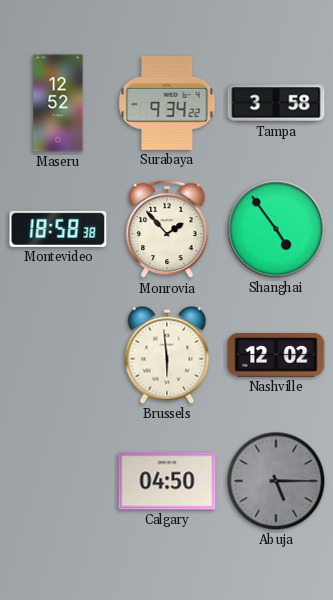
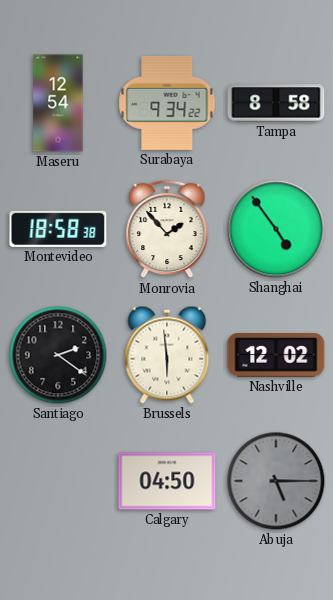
Maseru: 12:52 -> 12:54 (58, 103)
Tampa: 3:58 -> 8:58 (276, 103)
Santiago: none -> 2:21 (58, 355)
